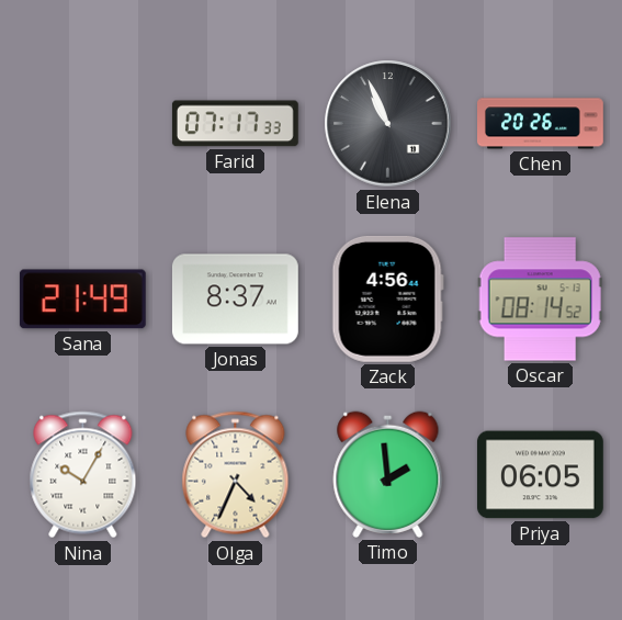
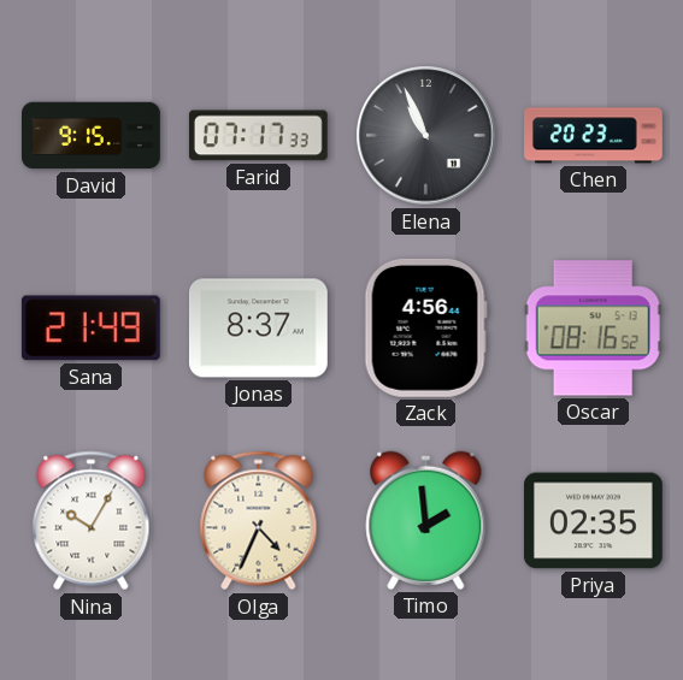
David: none -> 9:15 (92, 136)
Chen: 20:26 -> 20:23 (594, 136)
Oscar: 08:14 -> 08:16 (593, 329)
Priya: 06:05 -> 02:35 (593, 521)
